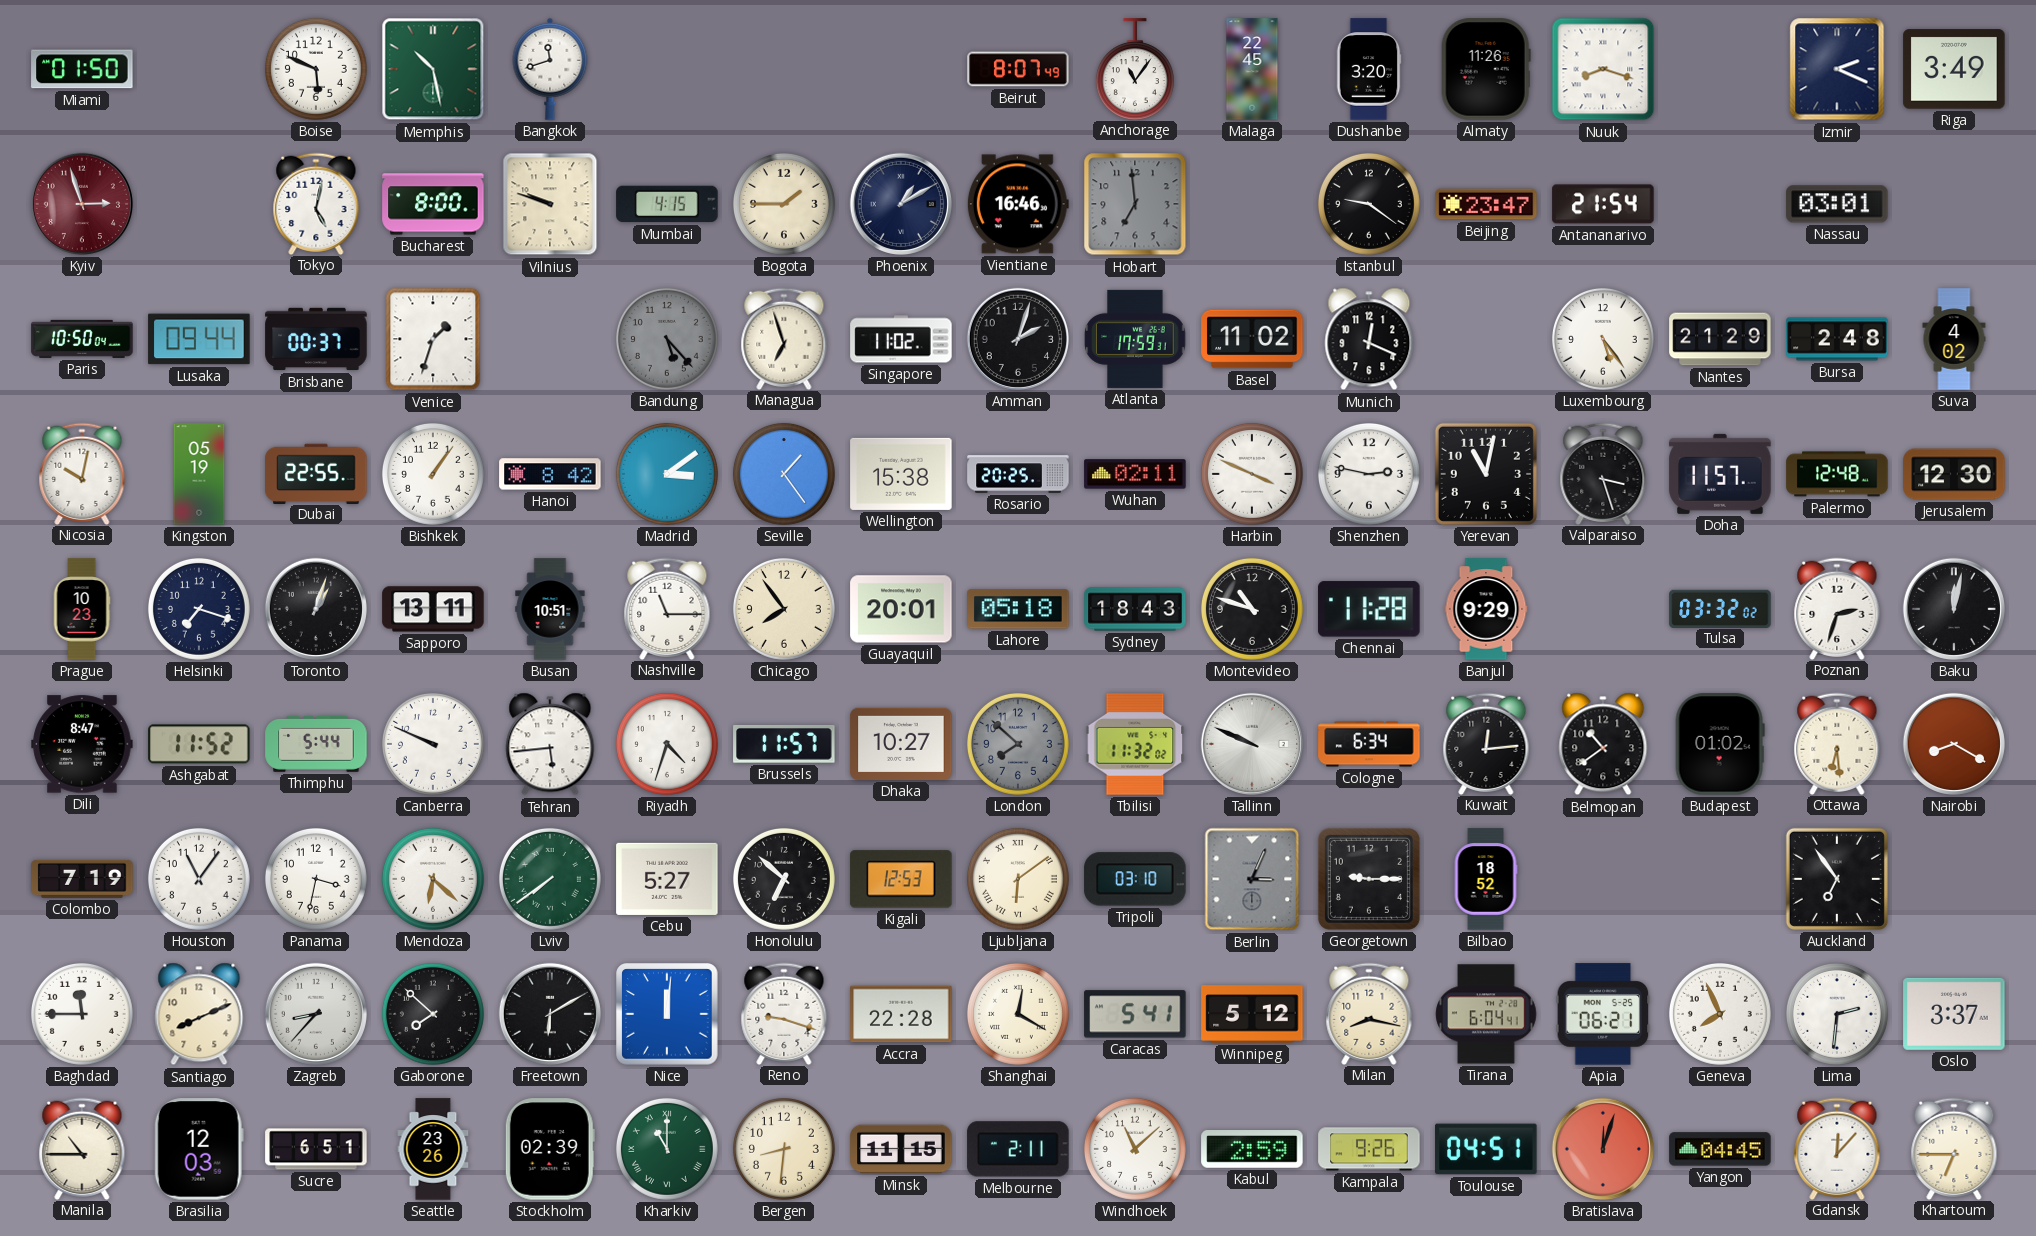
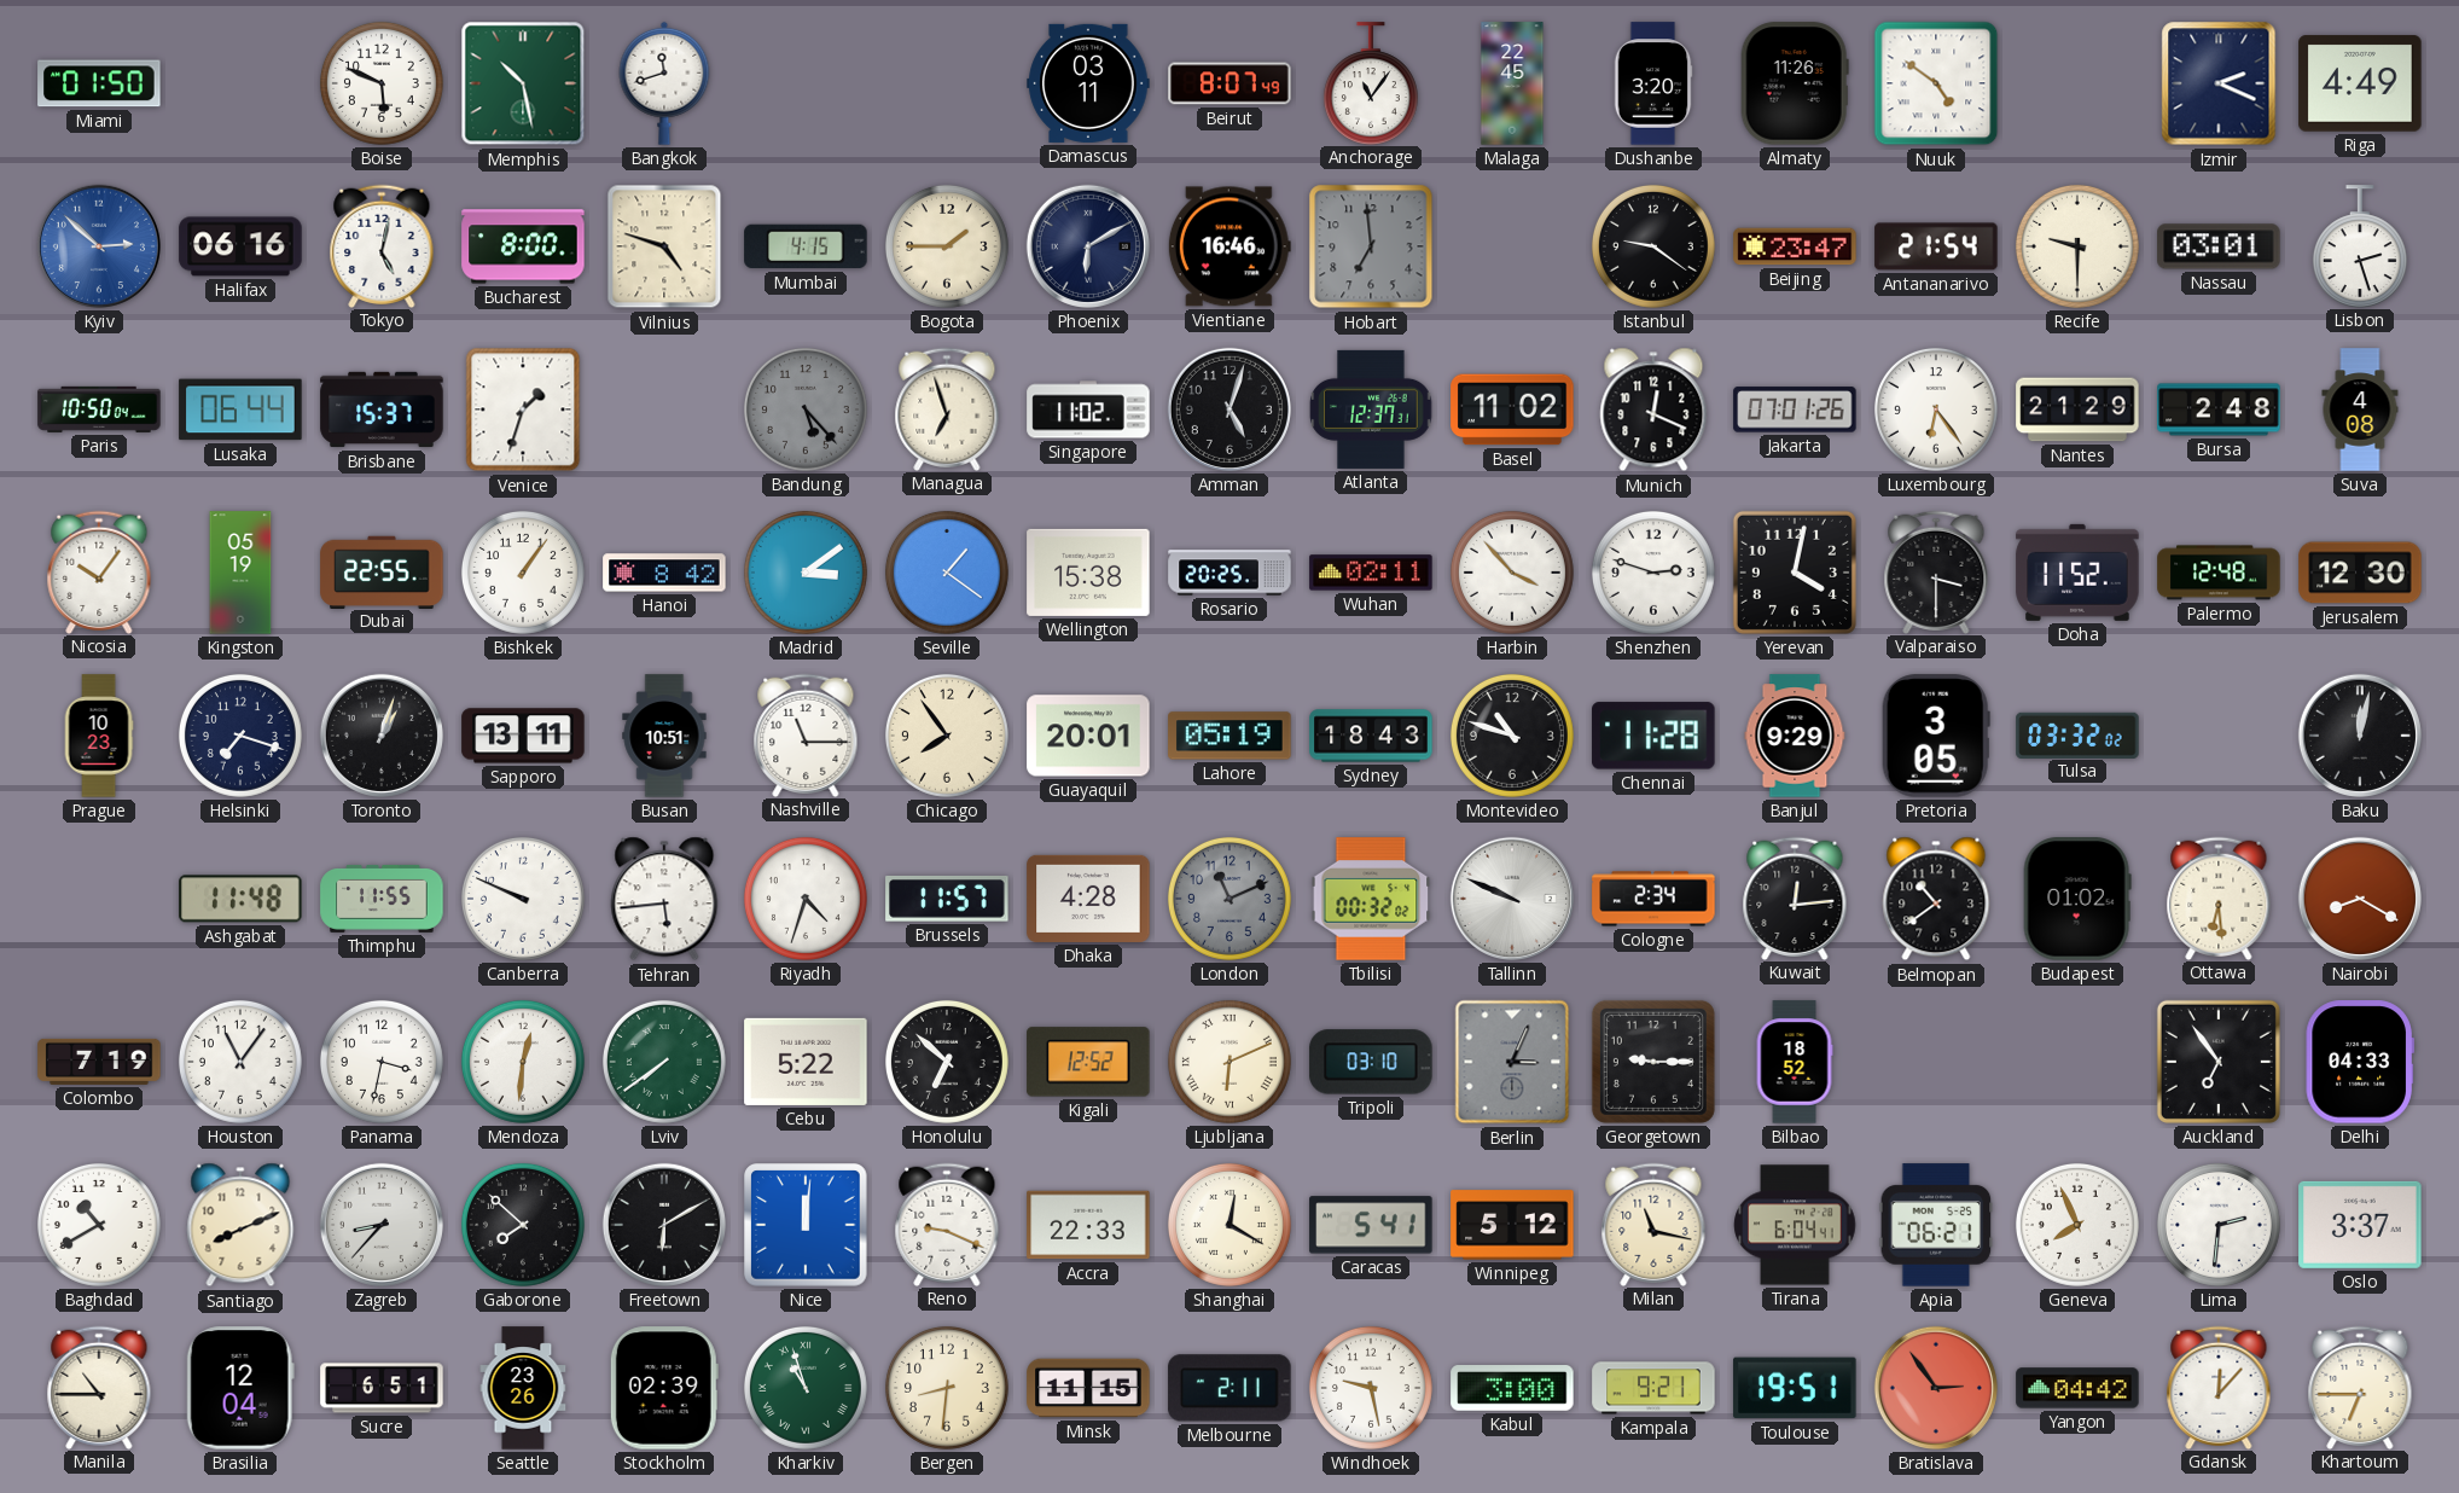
Damascus: none -> 03:11 (1088, 83)
Nuuk: 8:18 -> 4:51 (1936, 83)
Riga: 3:49 -> 4:49 (2360, 83)
Kyiv: 2:57 -> 2:52 (99, 246)
Kyiv dial: burgundy -> blue (99, 246)
Halifax: none -> 06:16 (240, 246)
Vilnius: 9:48 -> 4:48 (664, 246)
Phoenix: 1:10 -> 6:10 (1088, 246)
Recife: none -> 9:30 (2077, 246)
Lisbon: none -> 2:27 (2360, 246)
Lusaka: 09:44 -> 06:44 (240, 409)
Brisbane: 00:37 -> 15:37 (382, 409)
Amman: 2:03 -> 5:03 (1229, 409)
Atlanta: 17:59 -> 12:37 (1371, 409)
Jakarta: none -> 07:01 (1795, 409)
Luxembourg: 5:24 -> 6:24 (1936, 409)
Suva: 4:02 -> 4:08 (2360, 409)
Nicosia: 10:02 -> 10:06 (99, 571)
Seville: 1:24 -> 1:21 (947, 573)
Harbin: 3:49 -> 3:53 (1512, 573)
Shenzhen: 2:47 -> 2:48 (1653, 573)
Yerevan: 11:02 -> 4:02 (1795, 573)
Valparaiso: 3:27 -> 3:30 (1936, 571)
Doha: 11:57 -> 11:52 (2077, 573)
Lahore: 05:18 -> 05:19 (1229, 736)
Pretoria: none -> 3:05 (1936, 736)
Poznan: 2:33 -> none (1837, 608)
Dili: 8:47 -> none (82, 744)
Ashgabat: 11:52 -> 11:48 (240, 899)
Thimphu: 5:44 -> 11:55 (382, 899)
Dhaka: 10:27 -> 4:28 (1088, 899)
London: 7:52 -> 11:11 (1229, 899)
Tbilisi: 11:32 -> 00:32 (1371, 899)
Cologne: 6:34 -> 2:34 (1653, 899)
Mendoza: 6:22 -> 12:31 (523, 1062)
Cebu: 5:27 -> 5:22 (806, 1062)
Kigali: 12:53 -> 12:52 (1088, 1062)
Ljubljana: 6:09 -> 6:11 (1229, 1062)
Delhi: none -> 04:33 (2360, 1062)
Baghdad: 11:45 -> 10:40 (99, 1225)
Reno: 9:18 -> 9:19 (947, 1224)
Accra: 22:28 -> 22:33 (1088, 1225)
Milan: 8:17 -> 11:17 (1653, 1224)
Brasilia: 12:03 -> 12:04 (240, 1388)
Kharkiv: 11:00 -> 10:57 (806, 1388)
Windhoek: 11:08 -> 9:28 (1371, 1388)
Kabul: 2:59 -> 3:00 (1512, 1389)
Kampala: 9:26 -> 9:21 (1653, 1388)
Toulouse: 04:51 -> 19:51 (1795, 1388)
Bratislava: 12:03 -> 2:54 (1936, 1388)
Yangon: 04:45 -> 04:42 (2077, 1388)
